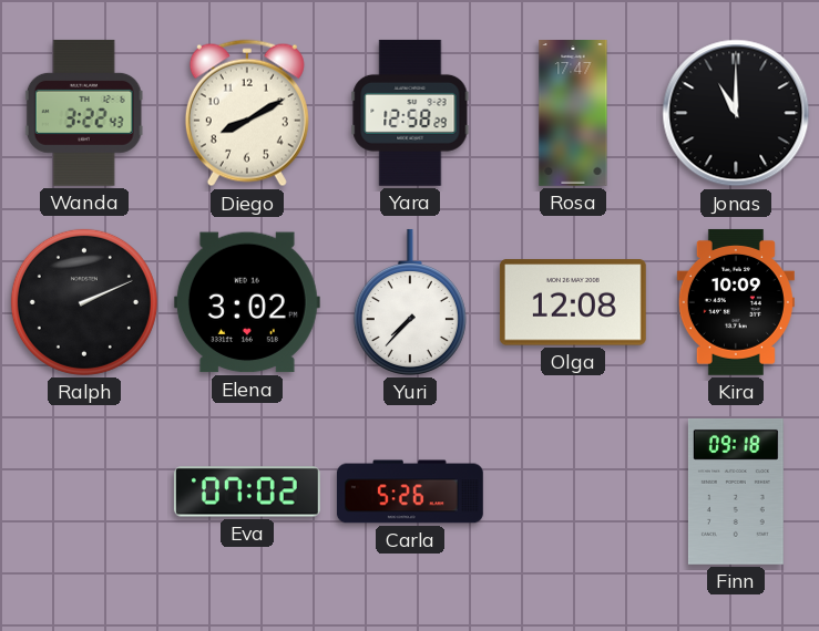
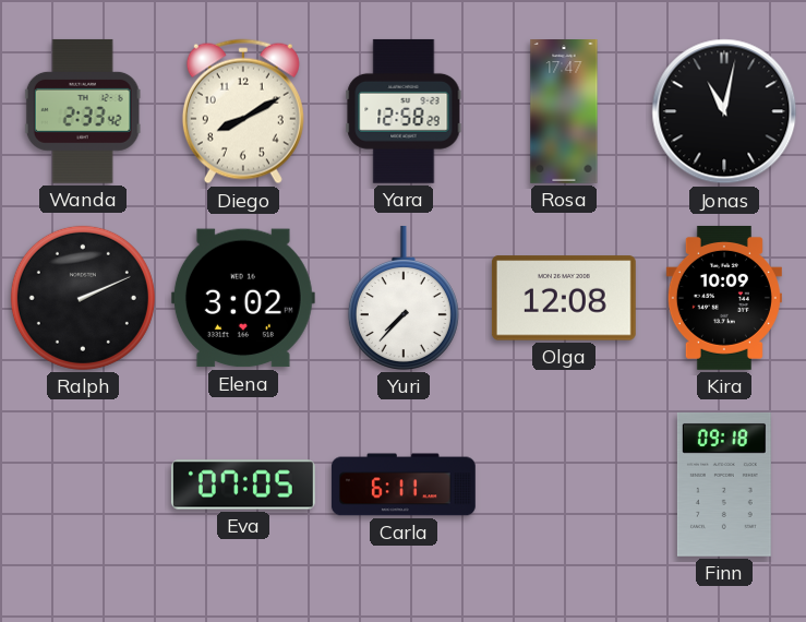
Wanda: 3:22 -> 2:33 (83, 111)
Jonas: 11:00 -> 11:02 (724, 111)
Eva: 07:02 -> 07:05 (243, 485)
Carla: 5:26 -> 6:11 (404, 485)
